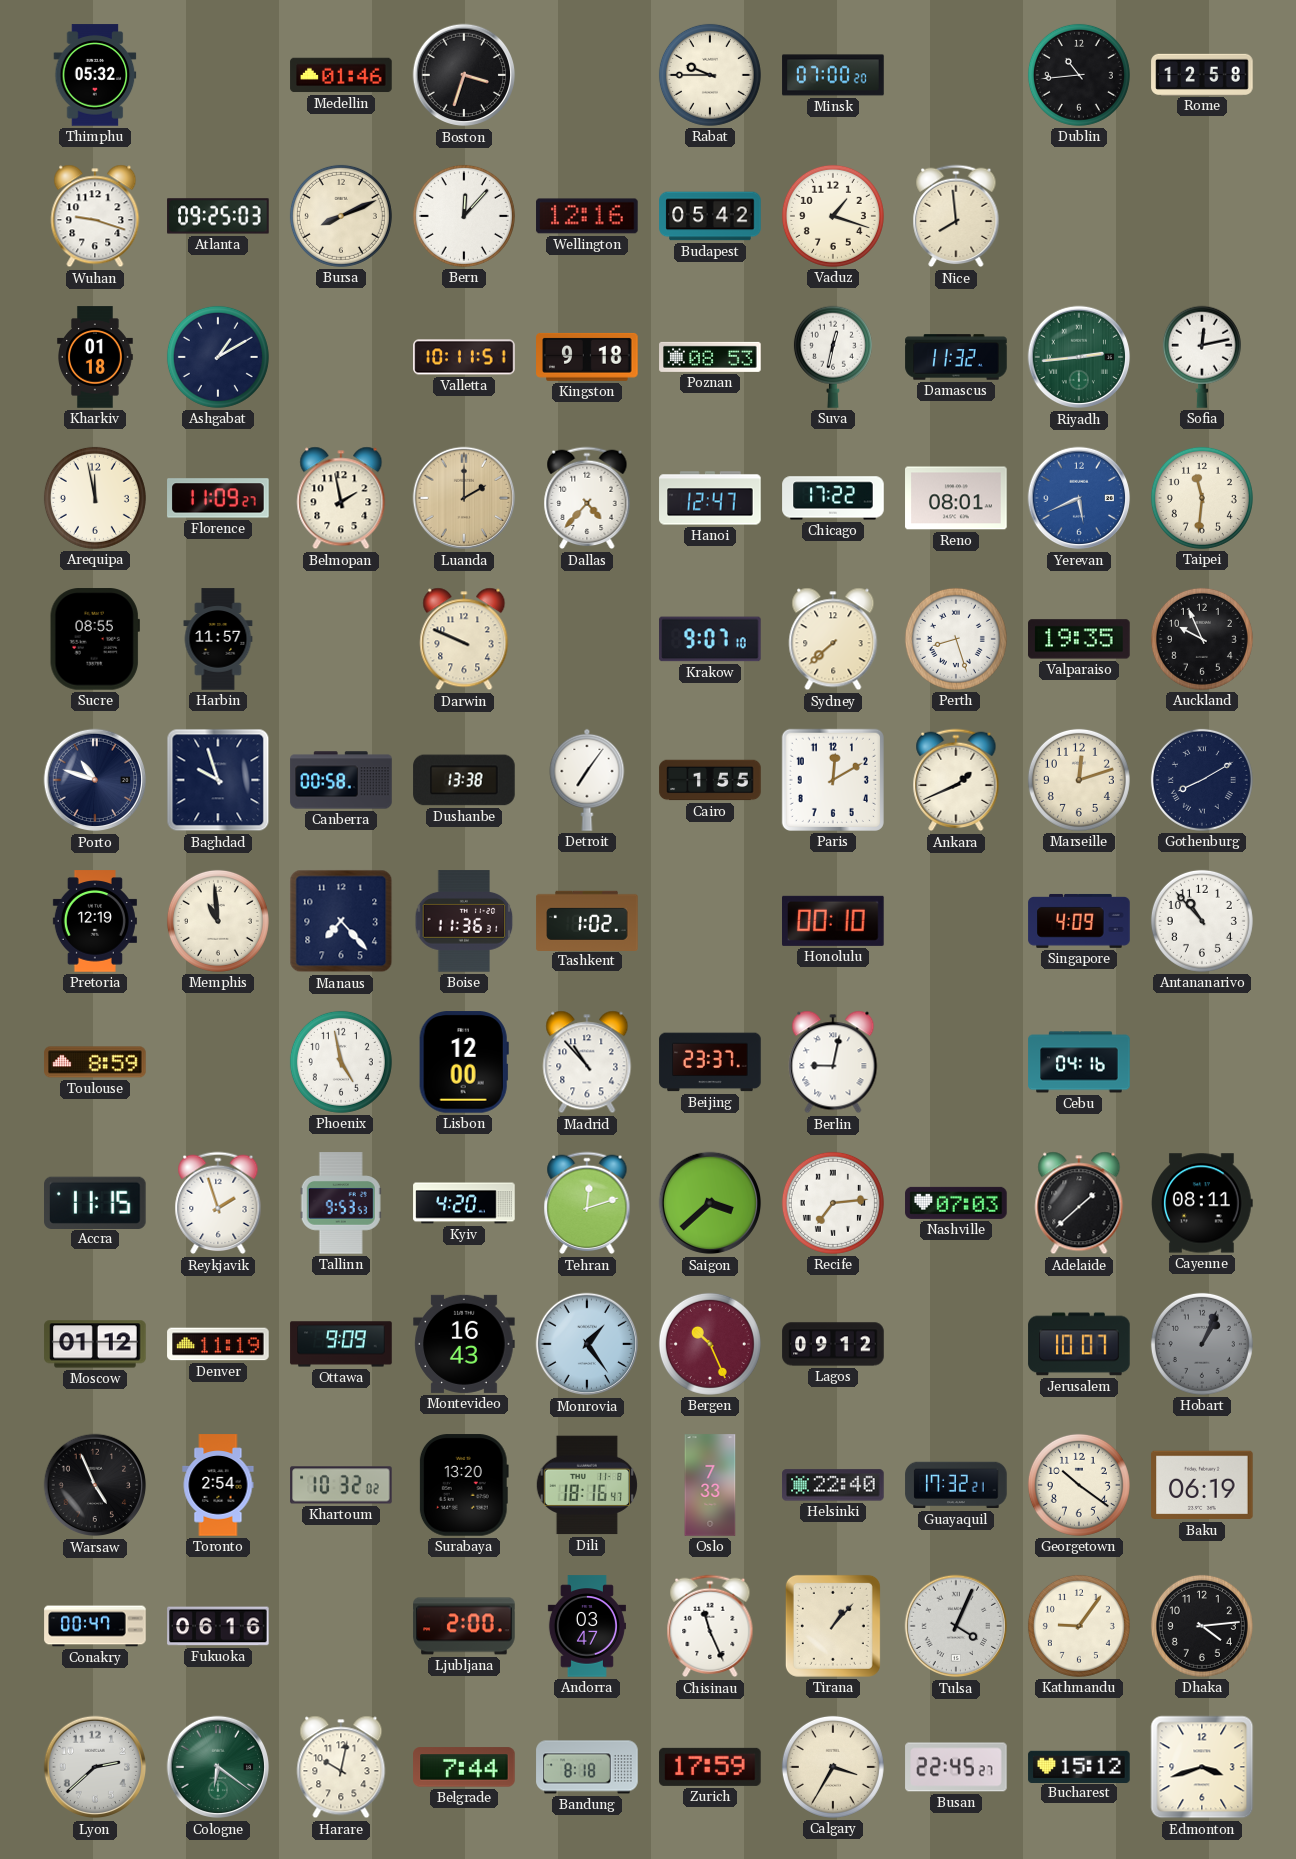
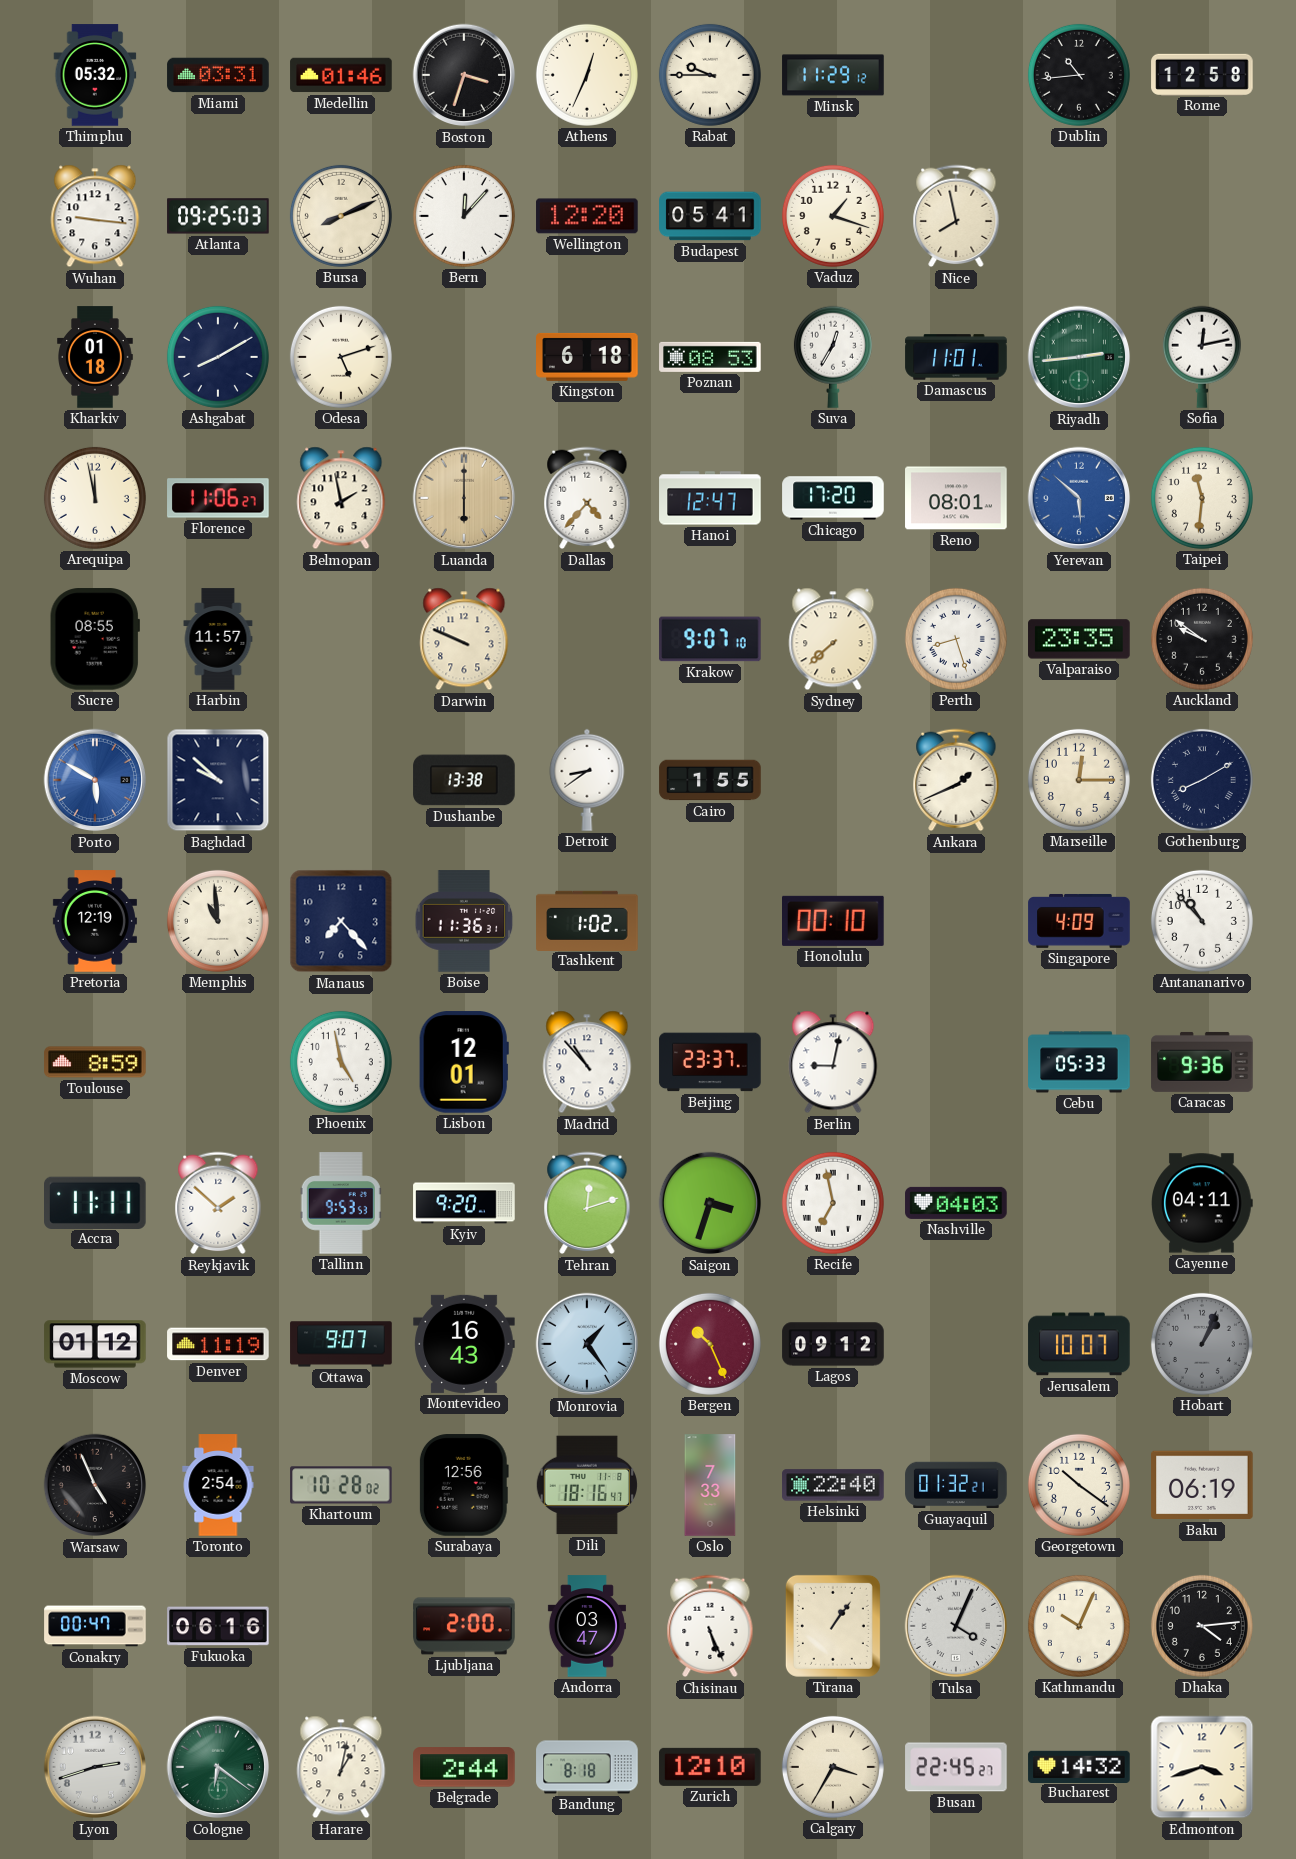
Miami: none -> 03:31 (218, 75)
Athens: none -> 12:34 (587, 75)
Minsk: 07:00 -> 11:29 (833, 75)
Wuhan: 9:18 -> 9:16 (95, 216)
Wellington: 12:16 -> 12:20 (587, 216)
Budapest: 05:42 -> 05:41 (710, 216)
Nice: 7:59 -> 7:58 (956, 216)
Ashgabat: 1:10 -> 8:10 (218, 357)
Odesa: none -> 5:12 (341, 357)
Valletta: 10:11 -> none (464, 357)
Kingston: 9:18 -> 6:18 (587, 357)
Suva: 12:32 -> 12:35 (833, 357)
Damascus: 11:32 -> 11:01 (956, 357)
Florence: 11:09 -> 11:06 (218, 498)
Luanda: 2:00 -> 6:00 (464, 498)
Chicago: 17:22 -> 17:20 (833, 498)
Yerevan: 5:41 -> 5:52 (1079, 498)
Valparaiso: 19:35 -> 23:35 (1079, 639)
Auckland: 9:56 -> 9:51 (1202, 639)
Porto: 10:48 -> 5:50 (95, 780)
Porto dial: navy -> blue (95, 780)
Baghdad: 9:57 -> 9:52 (218, 780)
Canberra: 00:58 -> none (341, 780)
Detroit: 7:06 -> 8:39 (587, 780)
Paris: 12:10 -> none (833, 780)
Marseille: 12:12 -> 12:15 (1079, 780)
Lisbon: 12:00 -> 12:01 (464, 1062)
Cebu: 04:16 -> 05:33 (1079, 1062)
Caracas: none -> 9:36 (1202, 1062)
Accra: 11:15 -> 11:11 (96, 1202)
Reykjavik: 1:57 -> 1:52 (218, 1203)
Kyiv: 4:20 -> 9:20 (464, 1203)
Saigon: 3:38 -> 3:33 (710, 1203)
Recife: 7:14 -> 6:58 (833, 1203)
Nashville: 07:03 -> 04:03 (956, 1203)
Adelaide: 1:38 -> none (1079, 1203)
Cayenne: 08:11 -> 04:11 (1203, 1203)
Ottawa: 9:09 -> 9:07 (341, 1344)
Khartoum: 10:32 -> 10:28 (341, 1485)
Surabaya: 13:20 -> 12:56 (464, 1485)
Guayaquil: 17:32 -> 01:32 (956, 1485)
Chisinau: 11:26 -> 5:26 (710, 1626)
Tirana: 1:07 -> 1:06 (833, 1626)
Kathmandu: 9:06 -> 10:04 (1079, 1626)
Lyon: 2:38 -> 2:42 (95, 1767)
Harare: 10:02 -> 1:02 (341, 1767)
Belgrade: 7:44 -> 2:44 (464, 1767)
Zurich: 17:59 -> 12:10 (710, 1767)
Bucharest: 15:12 -> 14:32 (1079, 1766)
